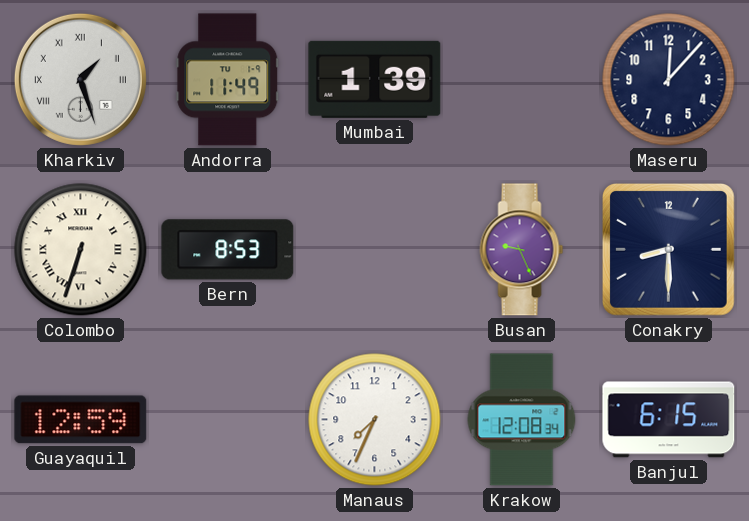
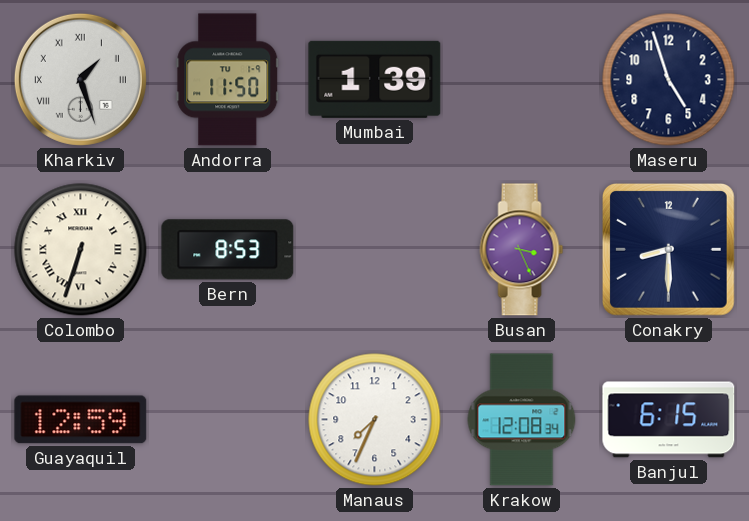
Andorra: 11:49 -> 11:50 (228, 80)
Maseru: 12:07 -> 4:57 (669, 80)
Busan: 9:26 -> 3:26 (522, 250)
